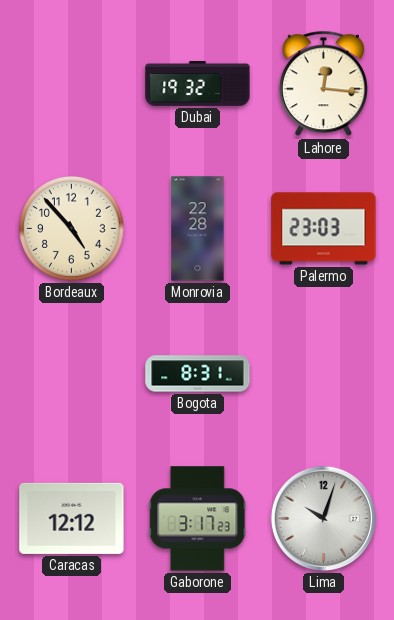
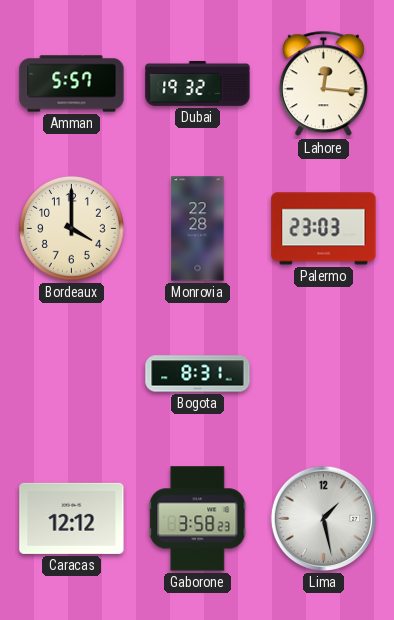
Amman: none -> 5:57 (72, 84)
Bordeaux: 4:53 -> 4:00 (71, 228)
Gaborone: 3:17 -> 3:58 (198, 519)
Lima: 10:03 -> 1:28 (323, 518)
